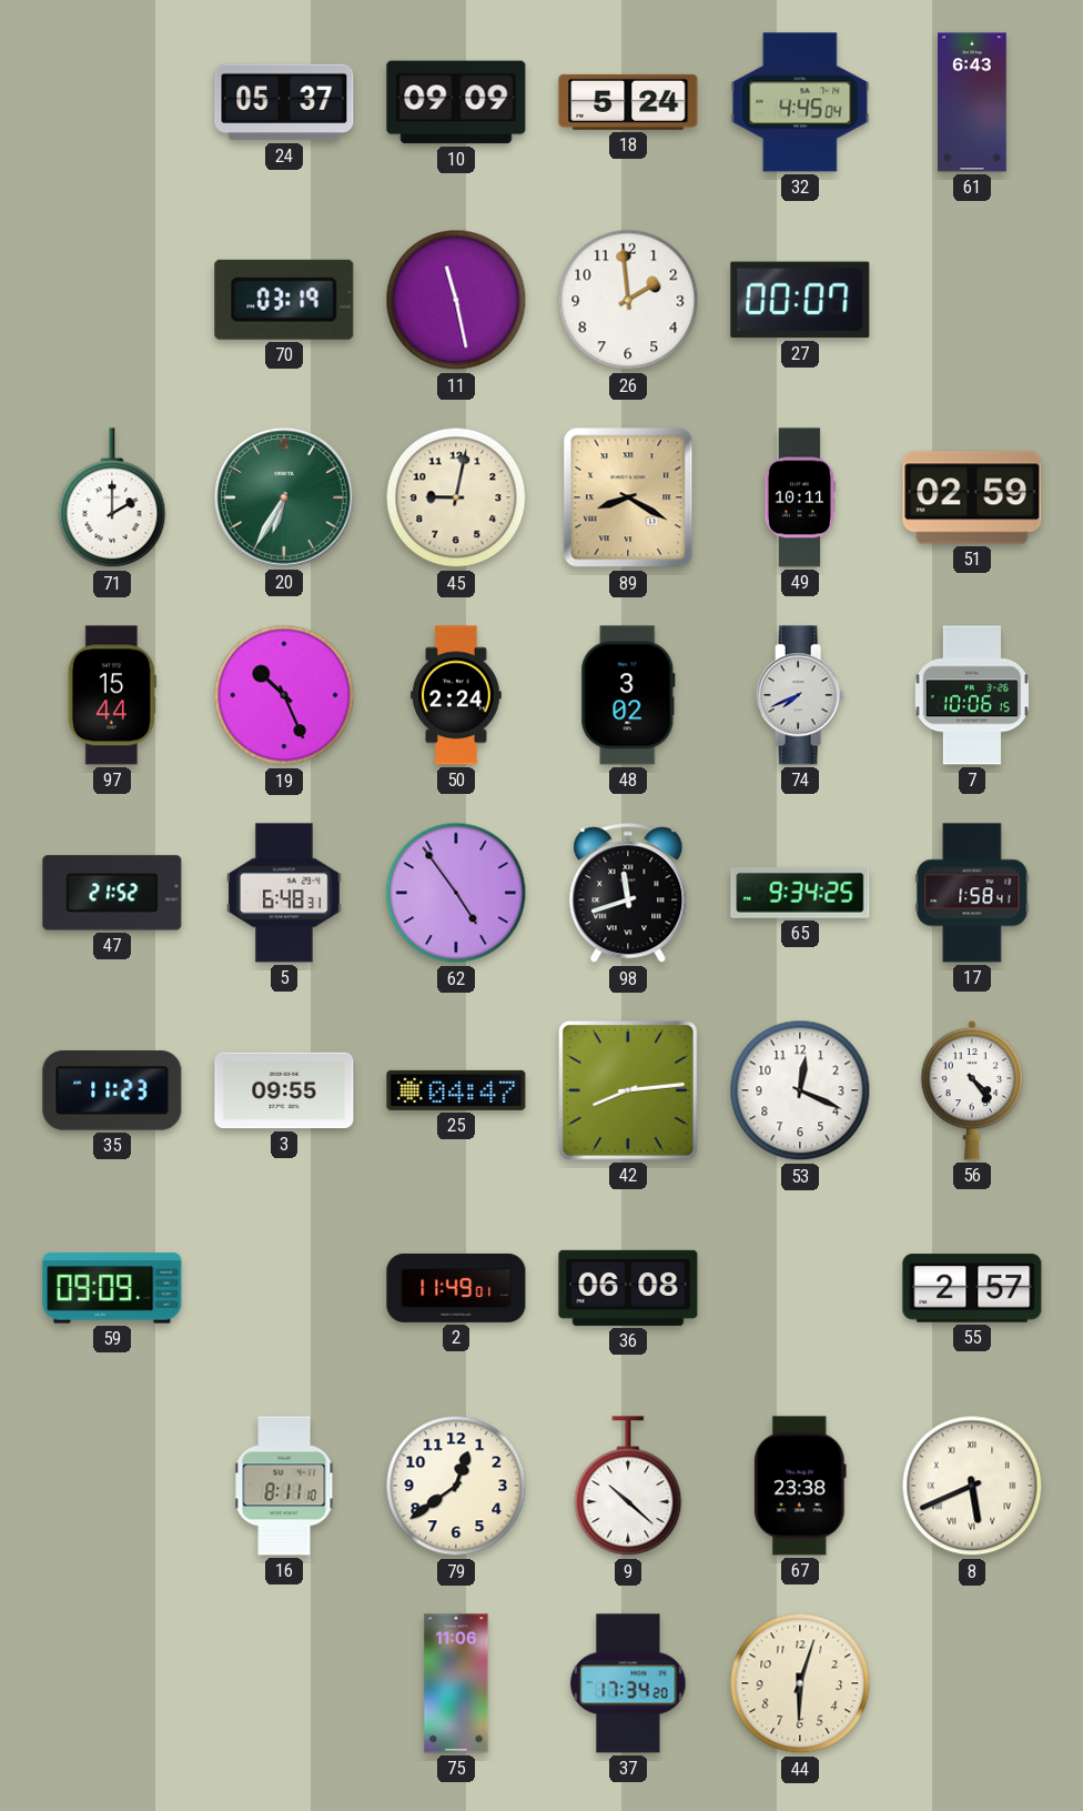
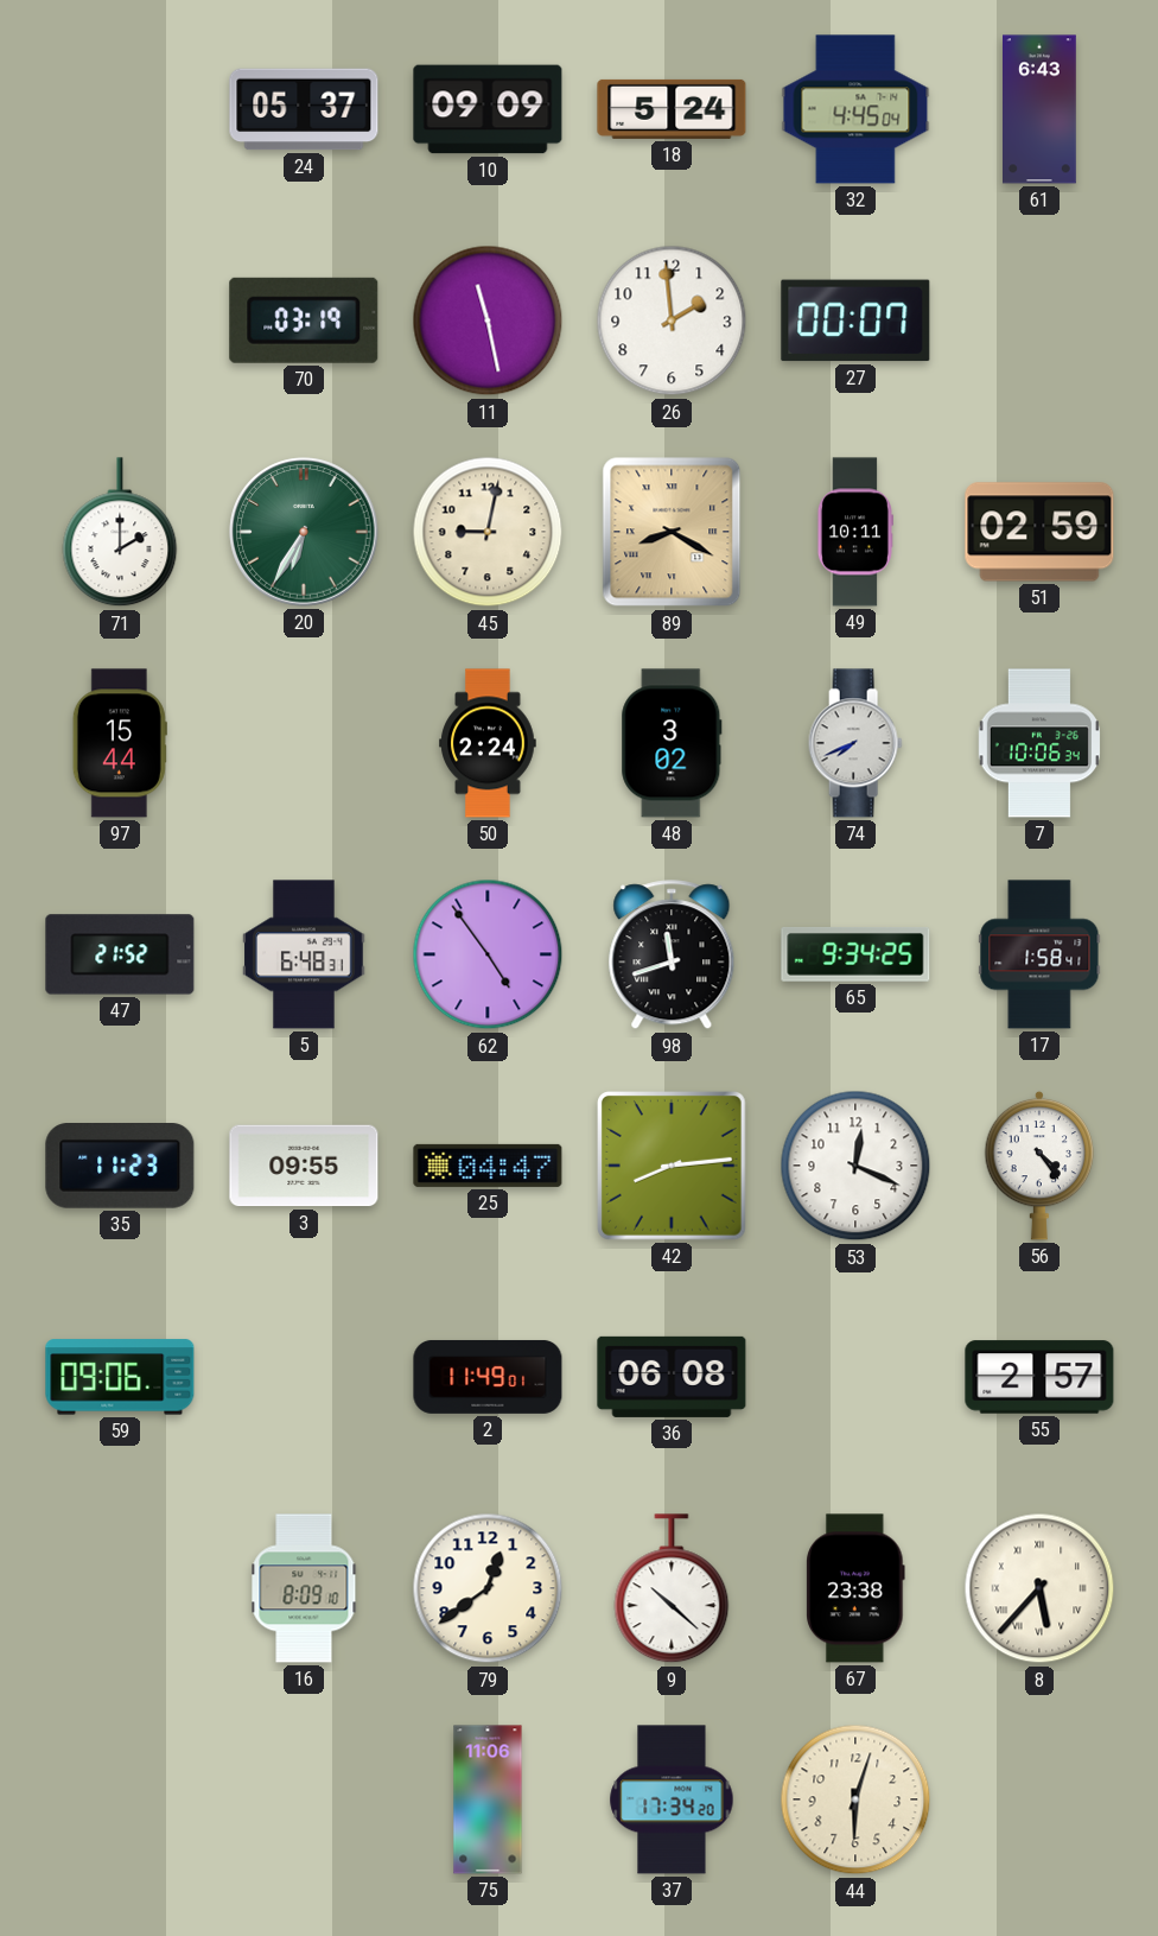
19: 10:26 -> none (284, 695)
7: 10:06:15 -> 10:06:34 (1039, 743)
59: 09:09 -> 09:06 (120, 1377)
16: 8:11 -> 8:09 (304, 1588)
8: 5:41 -> 5:37 (1039, 1588)
